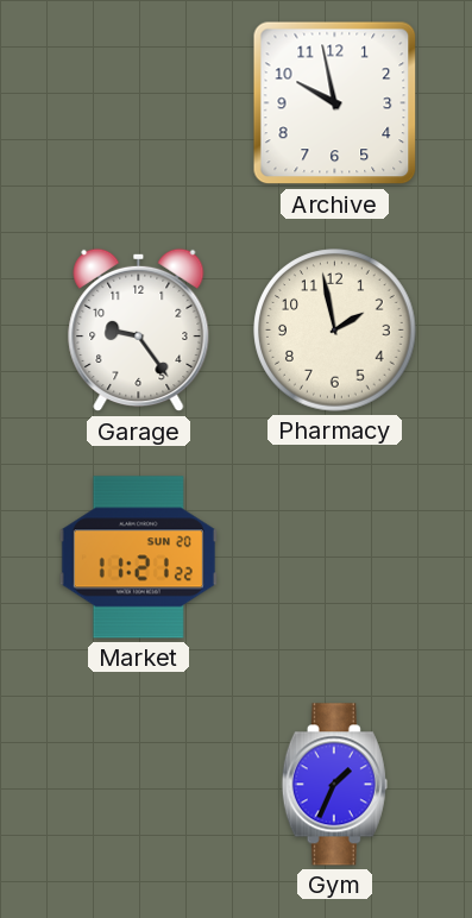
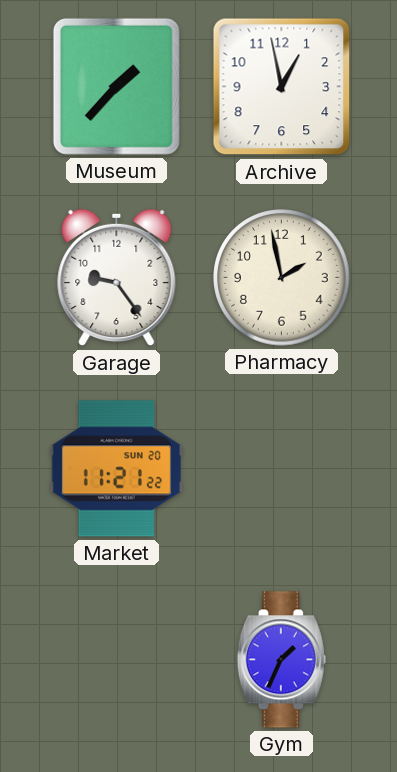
Museum: none -> 1:37 (116, 86)
Archive: 9:58 -> 12:58 (282, 87)
